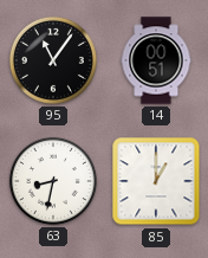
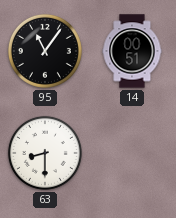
63: 8:32 -> 8:30 (45, 153)
85: 1:00 -> none (156, 181)
